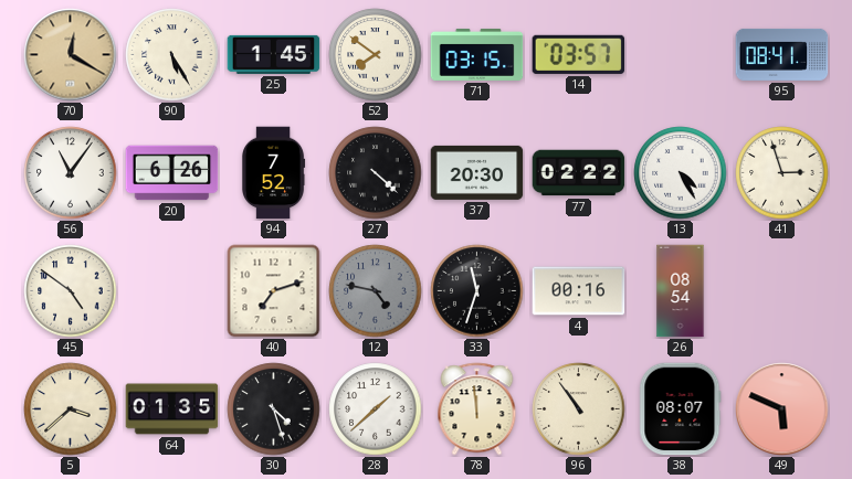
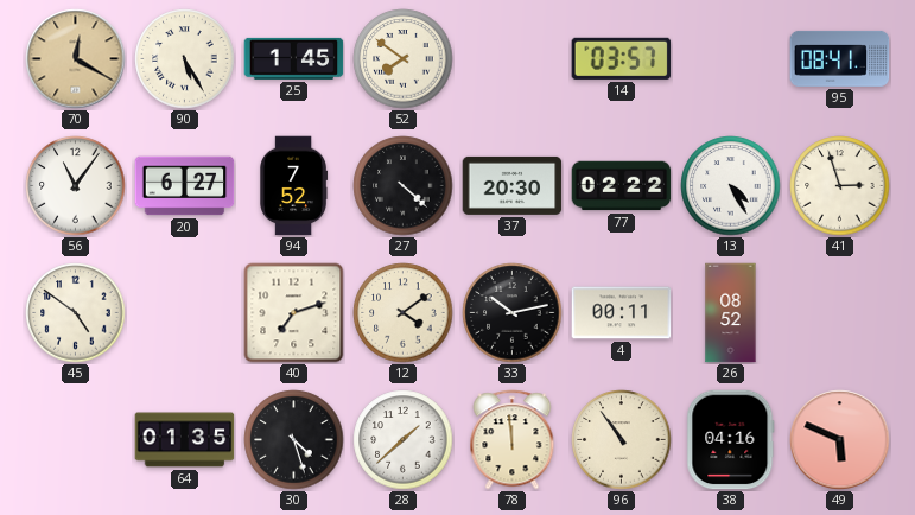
71: 03:15 -> none (477, 54)
20: 6:26 -> 6:27 (185, 186)
12: 4:47 -> 4:09 (404, 313)
12 dial: grey -> cream (404, 313)
33: 11:33 -> 10:13 (513, 313)
4: 00:16 -> 00:11 (622, 313)
26: 08:54 -> 08:52 (731, 313)
5: 3:38 -> none (71, 409)
38: 08:07 -> 04:16 (731, 440)
